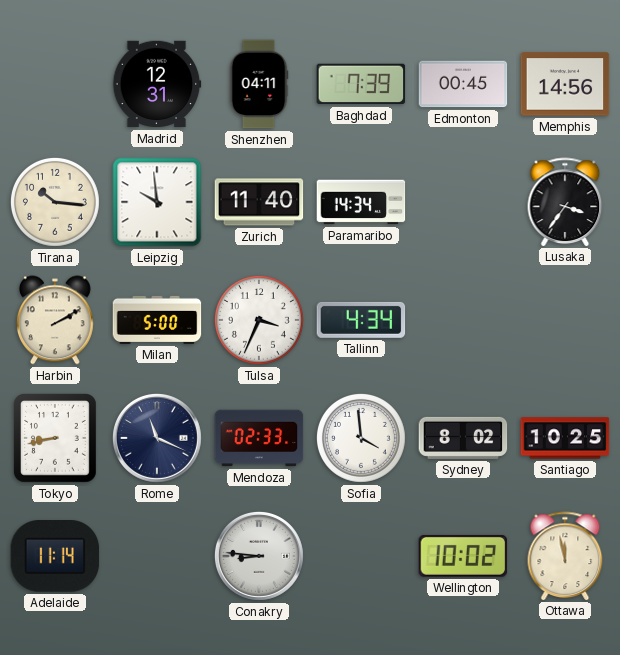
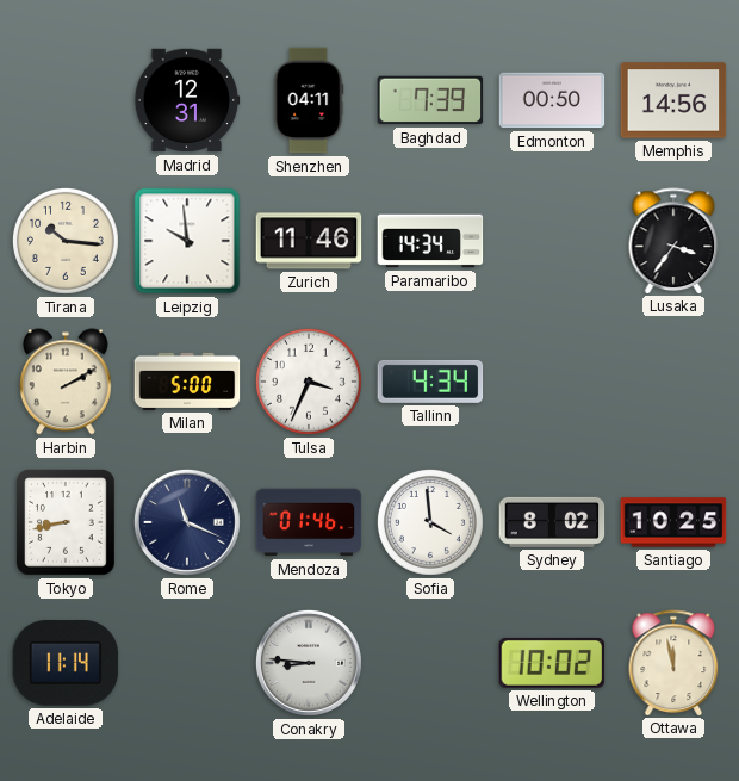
Edmonton: 00:45 -> 00:50 (552, 100)
Zurich: 11:40 -> 11:46 (309, 241)
Mendoza: 02:33 -> 01:46 (309, 522)
